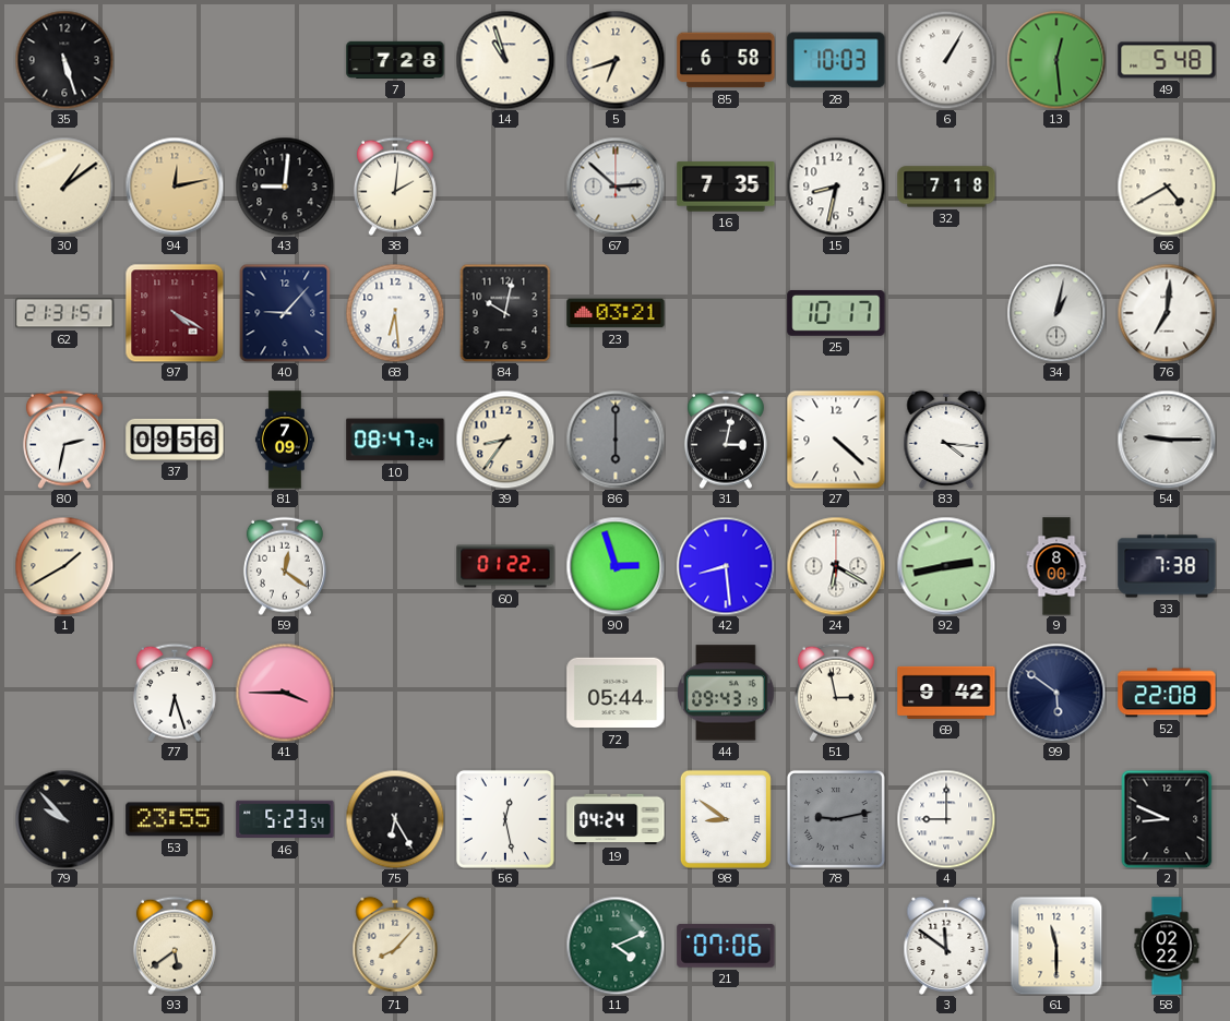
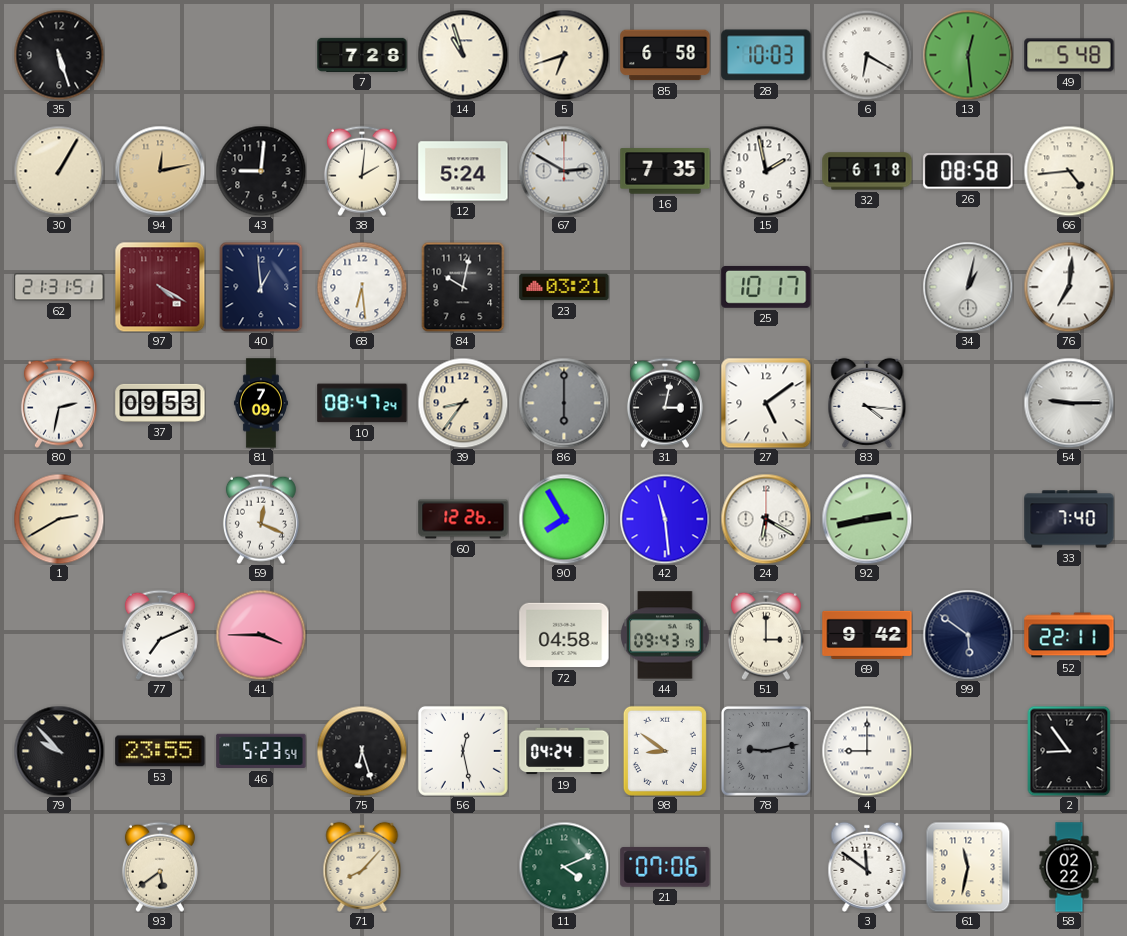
6: 1:05 -> 6:20 (867, 55)
30: 1:09 -> 1:05 (59, 171)
12: none -> 5:24 (463, 171)
67: 2:52 -> 2:50 (564, 171)
15: 8:32 -> 1:58 (766, 171)
32: 7:18 -> 6:18 (867, 171)
26: none -> 08:58 (968, 171)
66: 4:40 -> 4:44 (1069, 171)
40: 9:07 -> 12:59 (261, 287)
37: 09:56 -> 09:53 (160, 403)
27: 4:22 -> 5:09 (766, 403)
1: 1:40 -> 2:40 (59, 519)
59: 12:21 -> 12:19 (261, 519)
60: 01:22 -> 12:26 (463, 519)
90: 2:57 -> 7:55 (564, 519)
42: 8:29 -> 11:29 (665, 519)
9: 8:00 -> none (1056, 566)
33: 7:38 -> 7:40 (1069, 519)
77: 6:27 -> 7:11 (160, 635)
72: 05:44 -> 04:58 (564, 635)
51: 2:58 -> 3:00 (766, 635)
52: 22:08 -> 22:11 (1069, 635)
75: 6:25 -> 6:27 (362, 751)
2: 8:49 -> 8:54 (1069, 751)
61: 11:30 -> 11:32 (968, 867)
